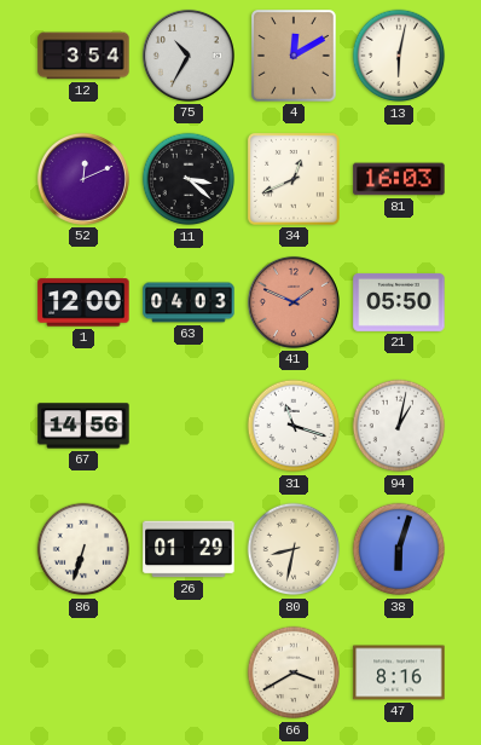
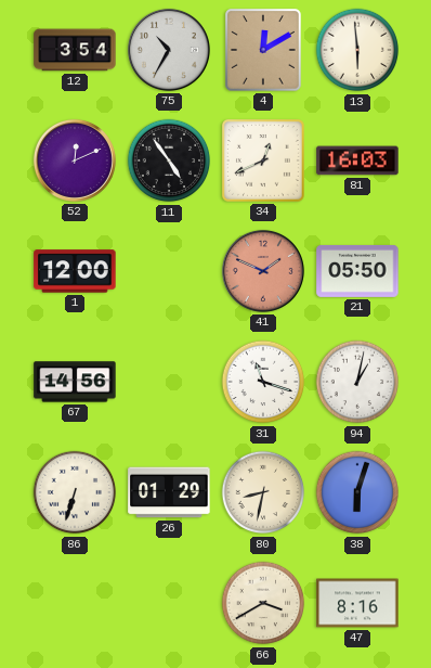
13: 6:02 -> 5:59 (357, 50)
11: 3:22 -> 4:54 (169, 160)
63: 04:03 -> none (189, 302)
